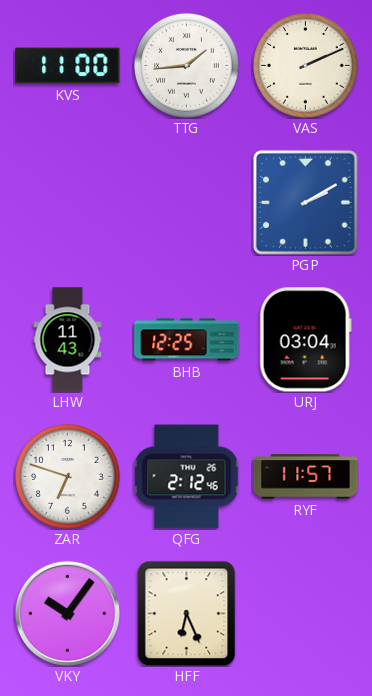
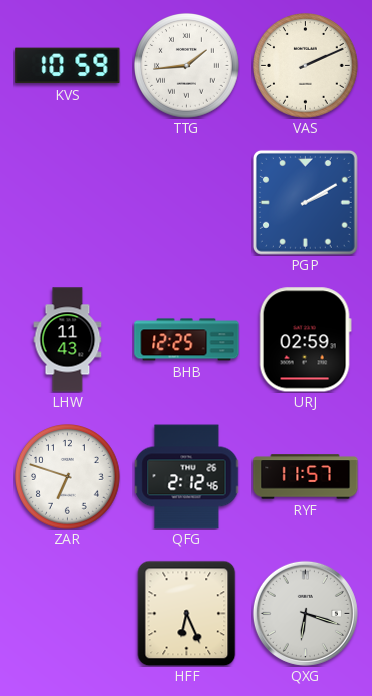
KVS: 11:00 -> 10:59 (68, 66)
URJ: 03:04 -> 02:59 (305, 340)
VKY: 10:06 -> none (67, 613)
QXG: none -> 6:18 (305, 613)
